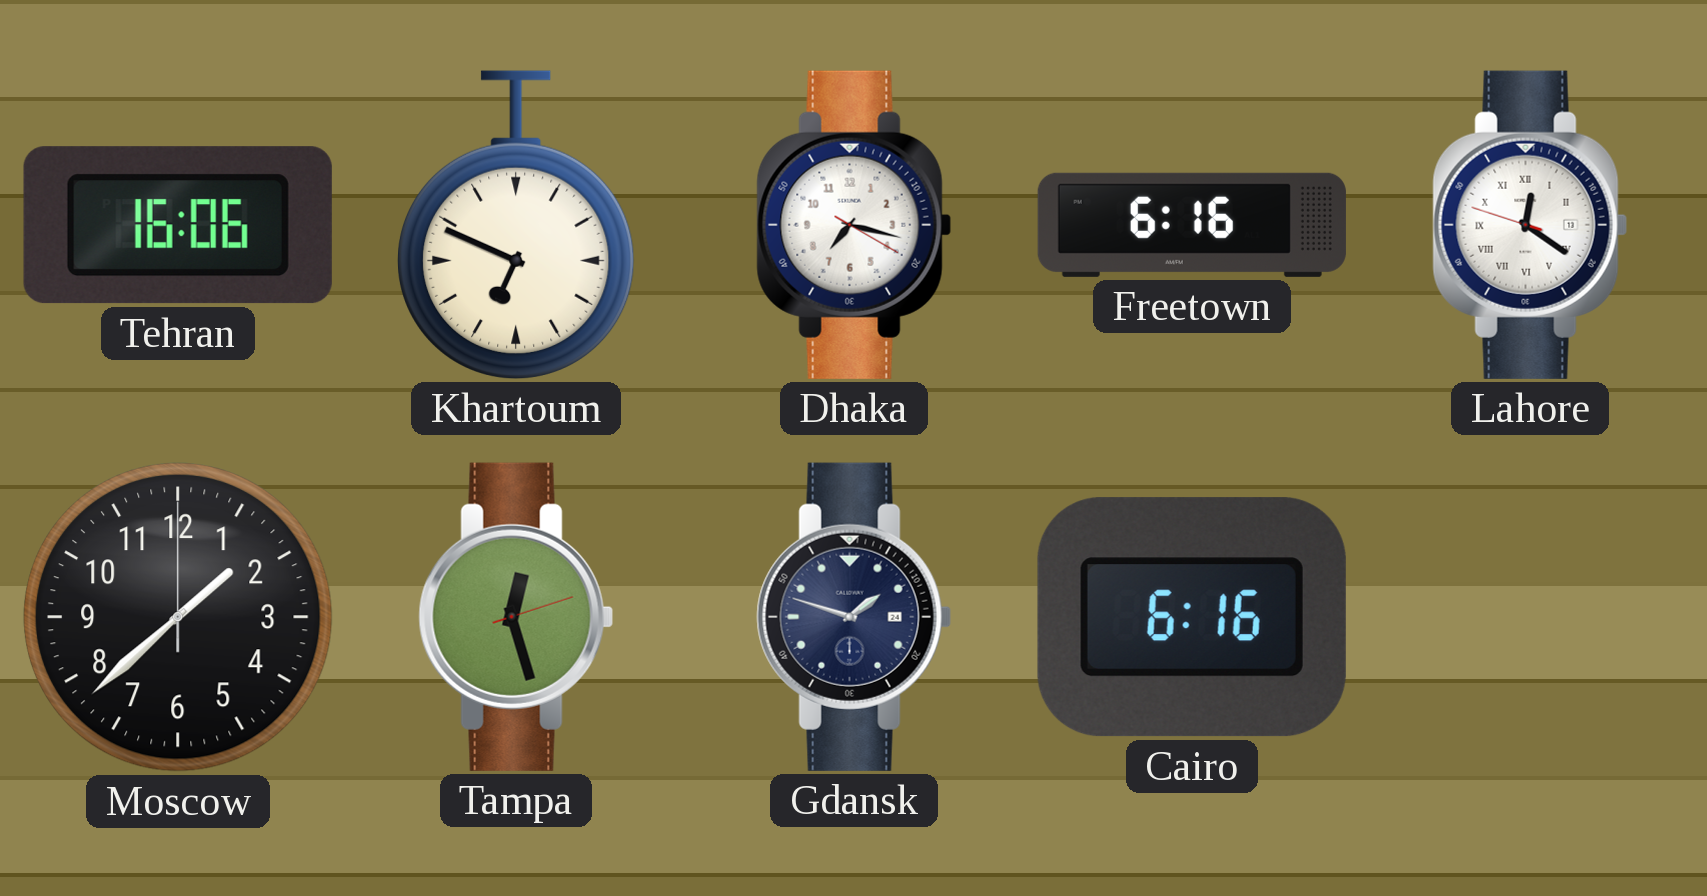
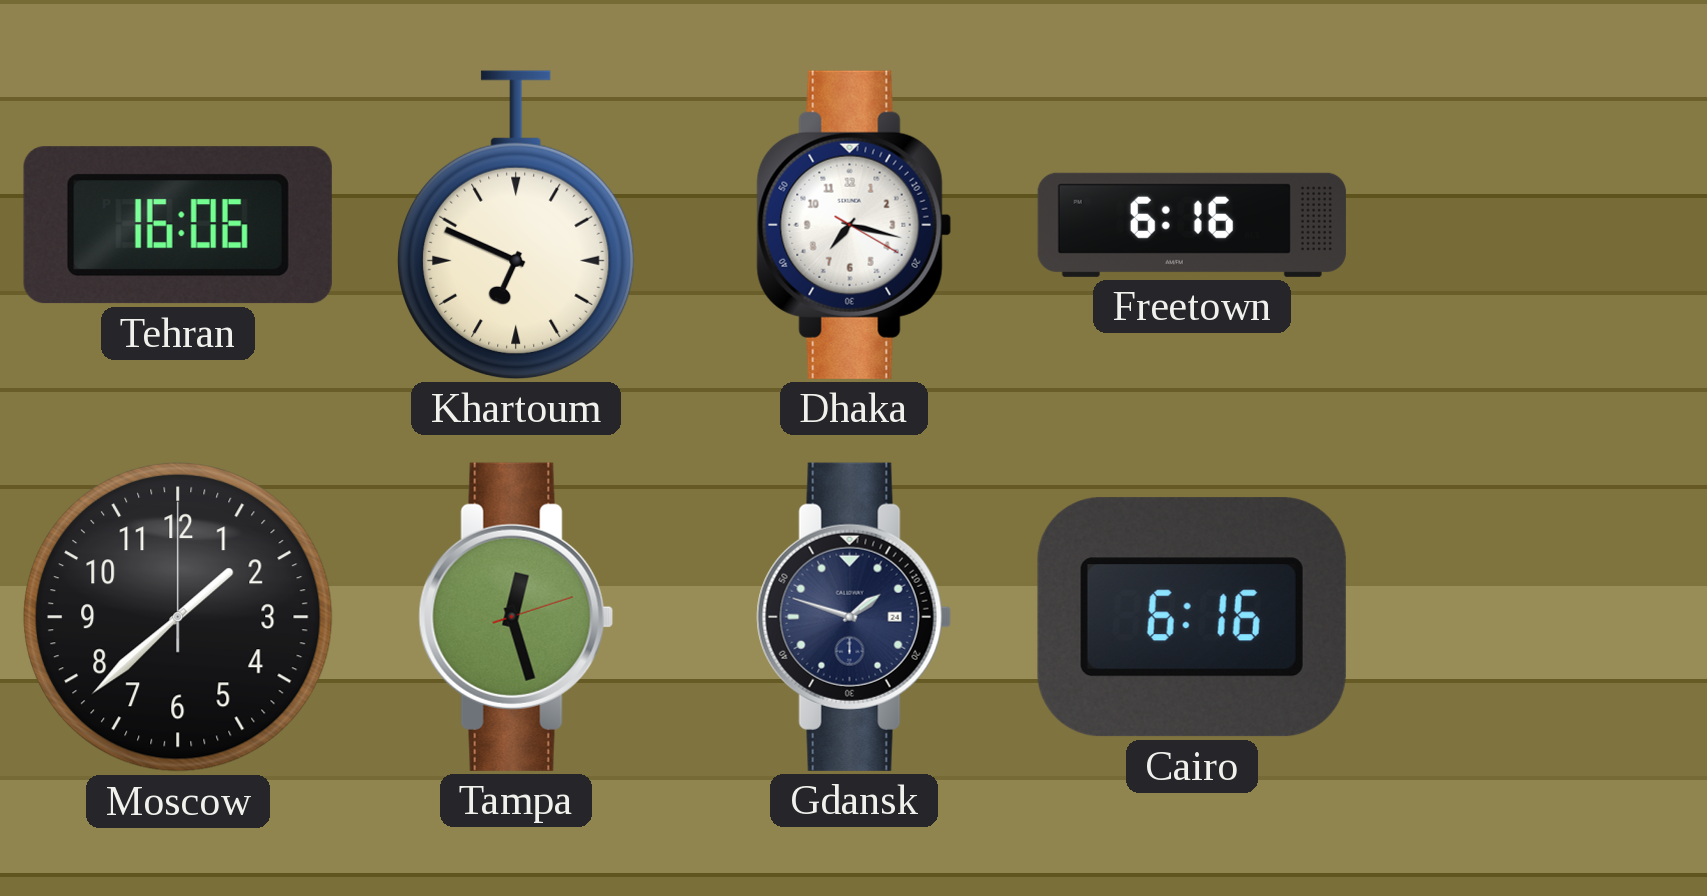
Lahore: 12:20 -> none (1530, 225)
